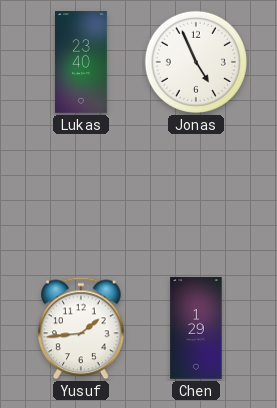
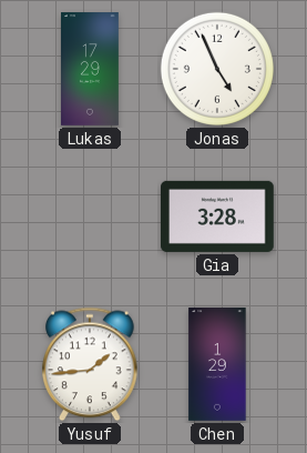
Lukas: 23:40 -> 17:29 (91, 69)
Gia: none -> 3:28 (218, 217)
